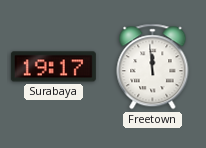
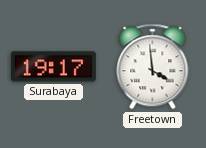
Freetown: 11:59 -> 3:59 (153, 67)
